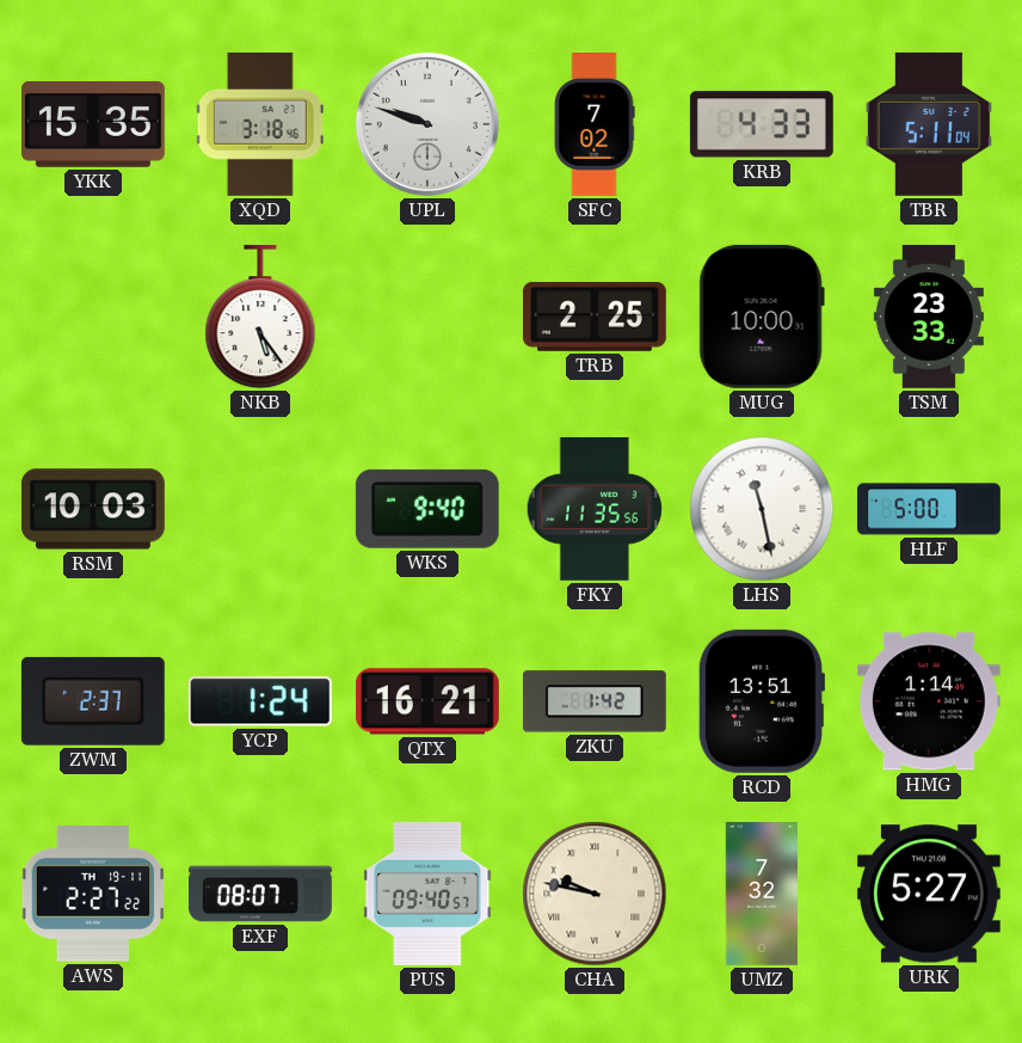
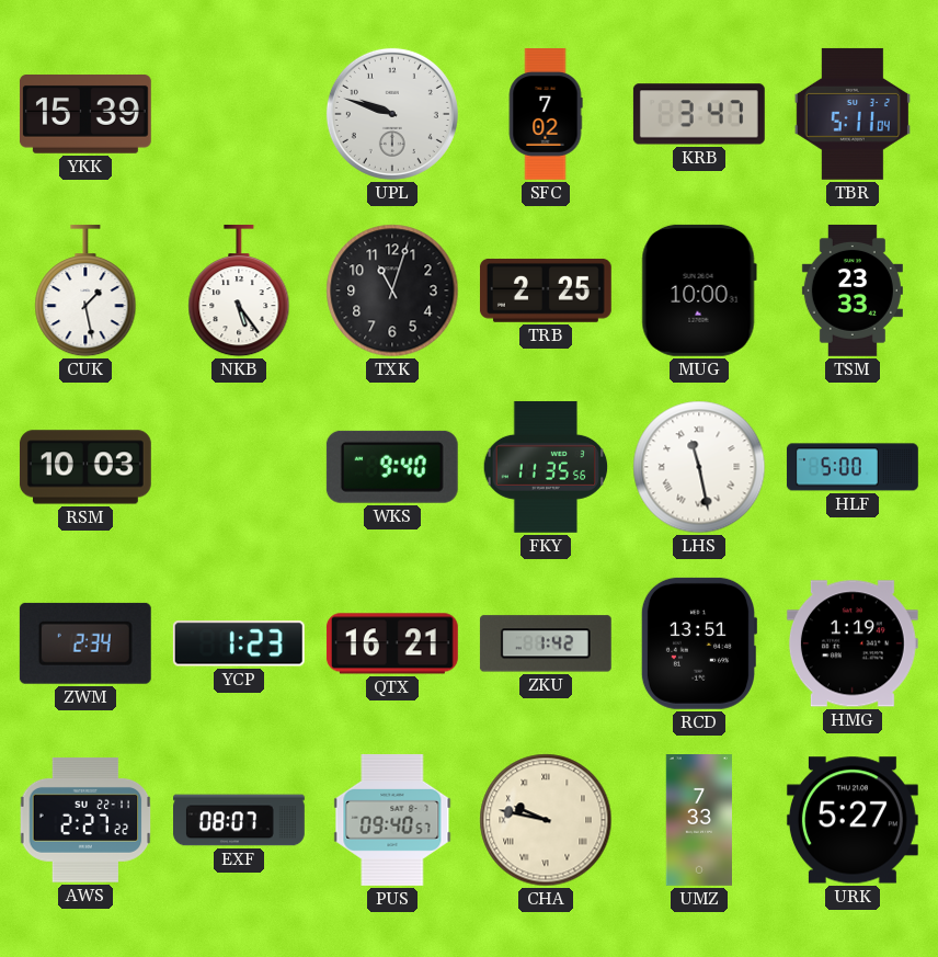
YKK: 15:35 -> 15:39 (85, 115)
XQD: 3:18 -> none (260, 124)
KRB: 4:33 -> 3:47 (699, 114)
CUK: none -> 1:28 (85, 290)
TXK: none -> 11:03 (392, 290)
ZWM: 2:37 -> 2:34 (85, 643)
YCP: 1:24 -> 1:23 (239, 643)
HMG: 1:14 -> 1:19 (853, 643)
AWS date: TH 19-11 -> SU 22-11 (85, 821)
UMZ: 7:32 -> 7:33 (698, 821)
